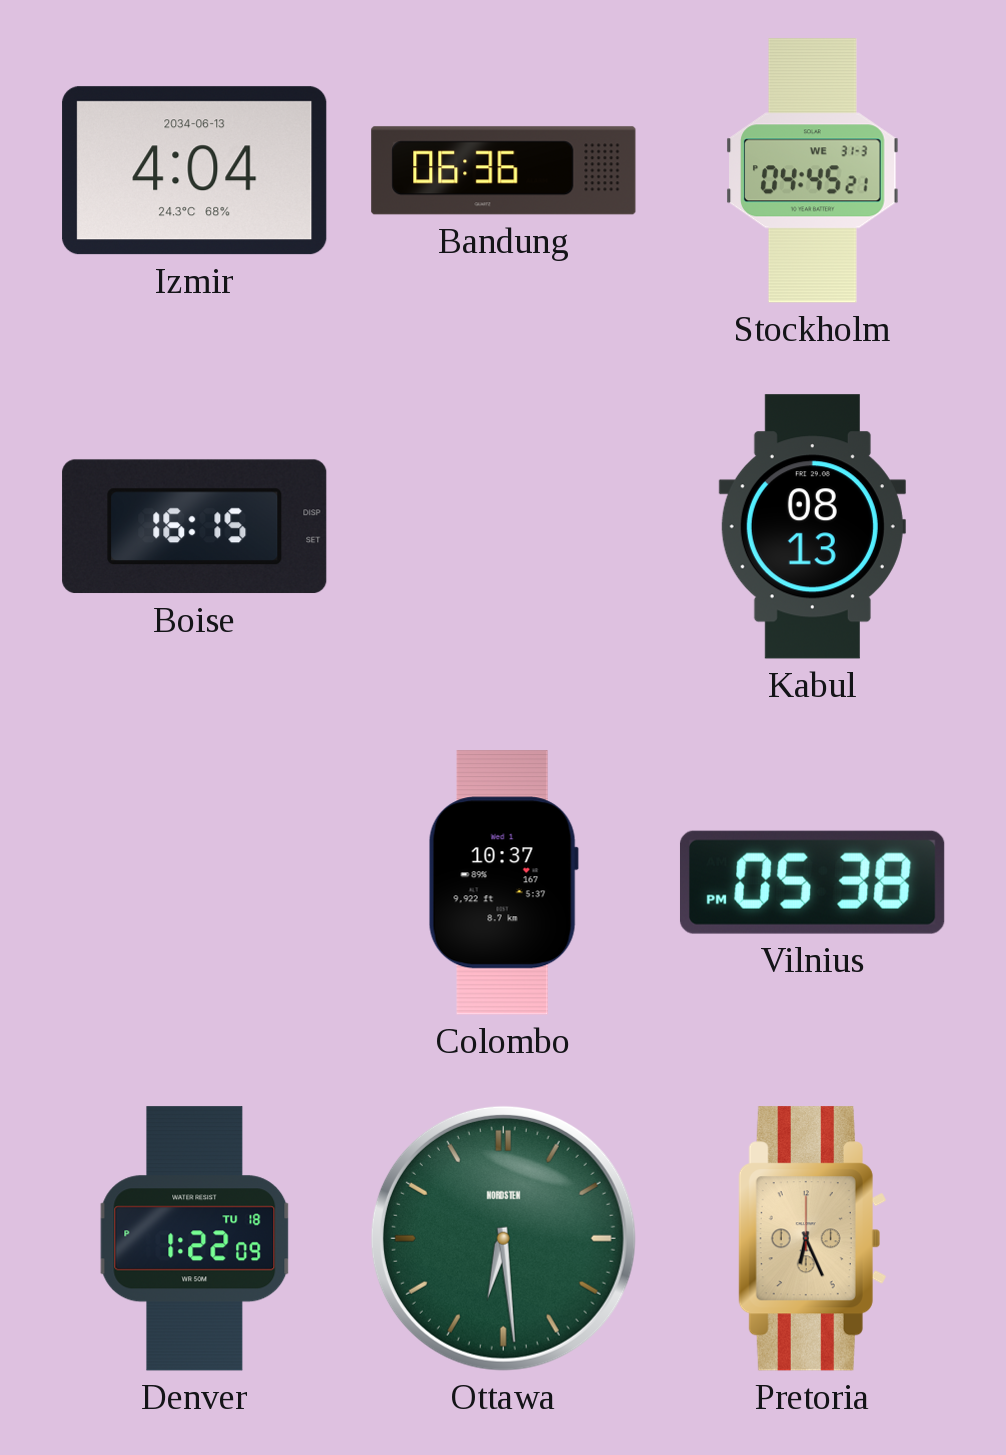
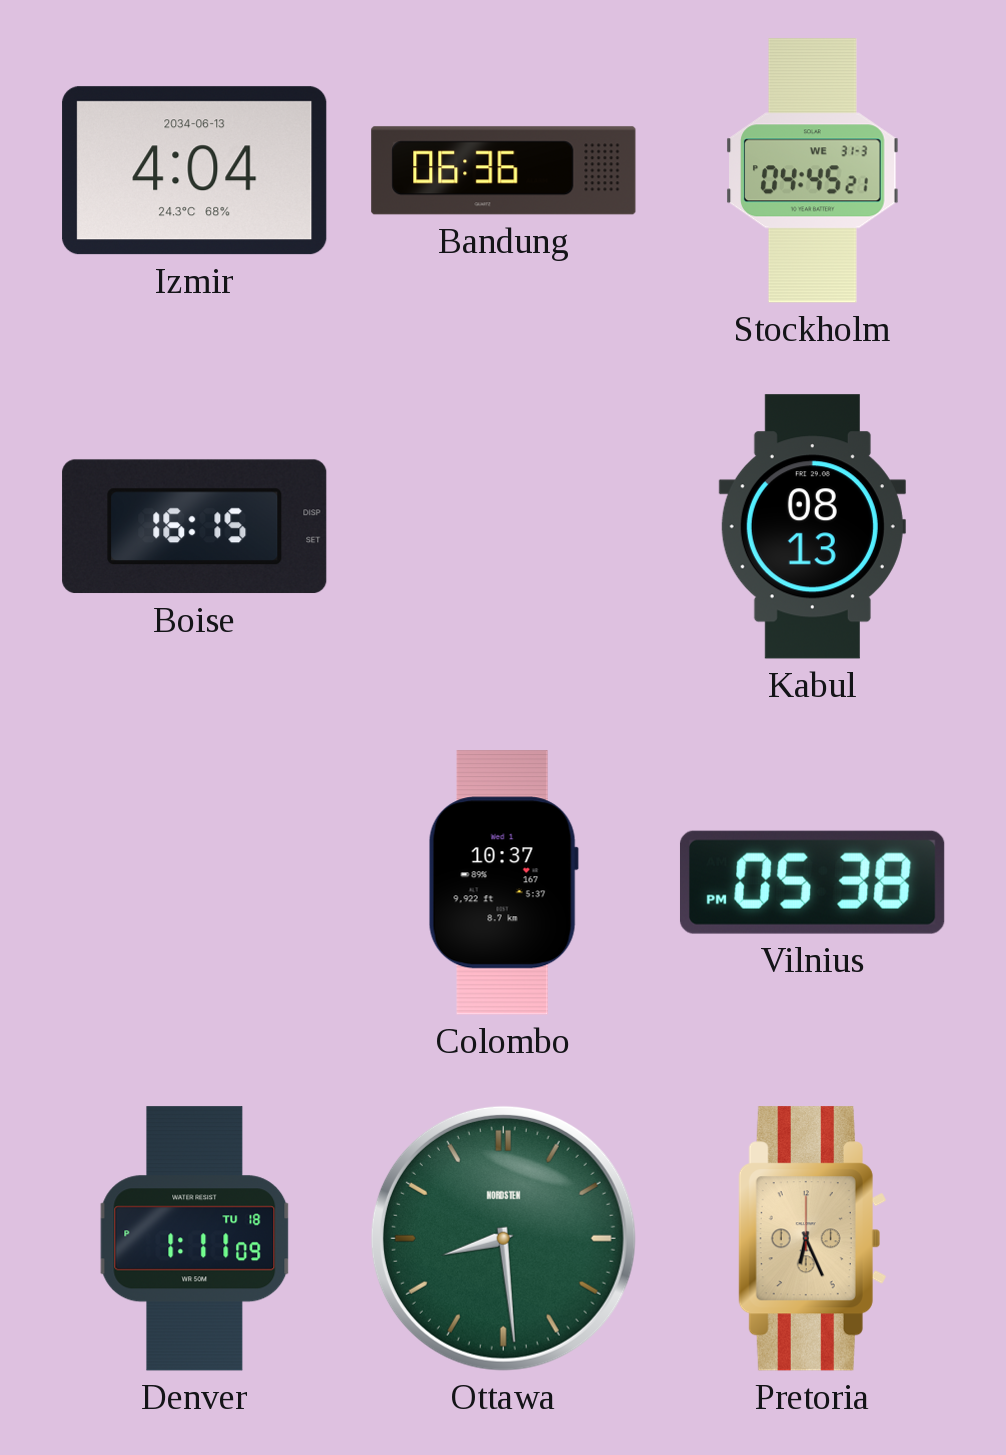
Denver: 1:22 -> 1:11 (195, 1239)
Ottawa: 6:29 -> 8:29 (503, 1238)
